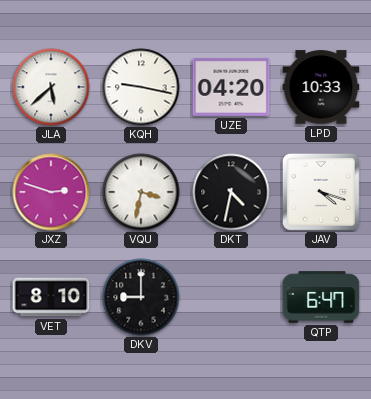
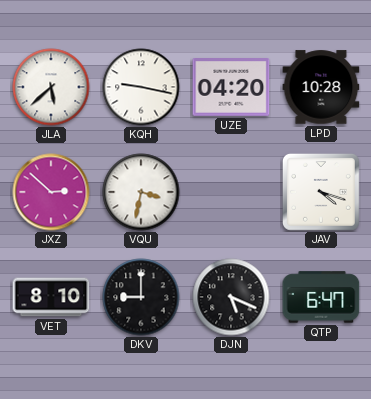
LPD: 10:33 -> 10:28 (321, 87)
JXZ: 2:48 -> 2:52 (51, 192)
DKT: 4:32 -> none (231, 192)
DJN: none -> 5:19 (231, 297)
